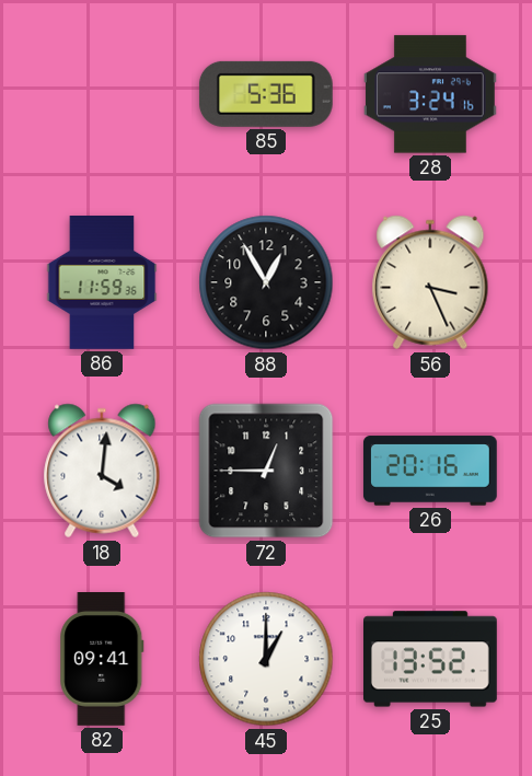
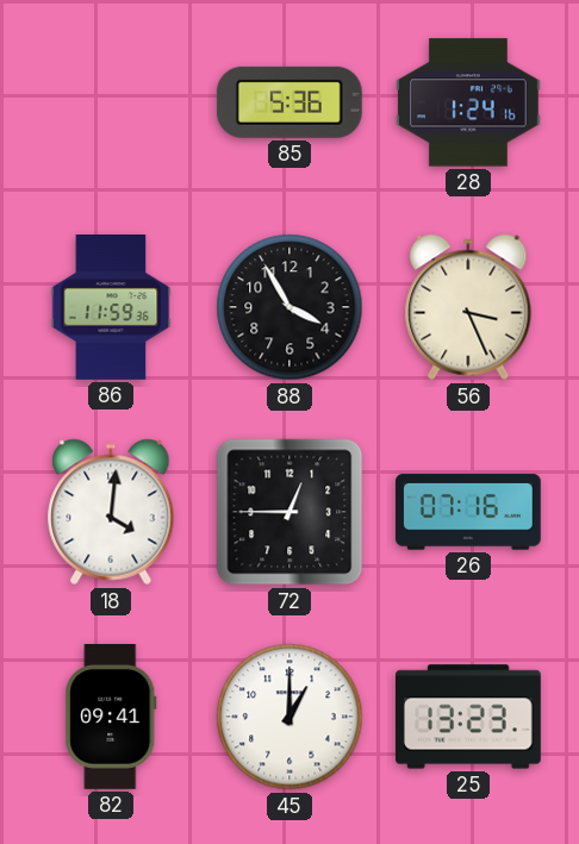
28: 3:24 -> 1:24 (468, 102)
88: 12:55 -> 3:55 (289, 307)
26: 20:16 -> 07:16 (468, 512)
25: 13:52 -> 13:23 (469, 717)
